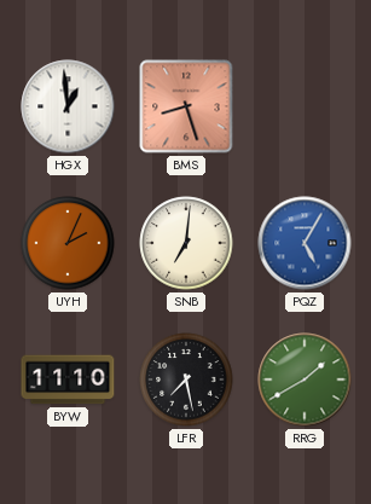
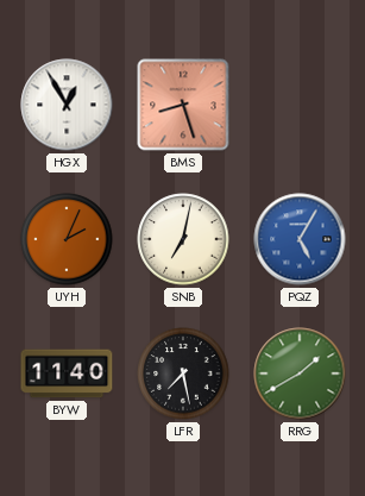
HGX: 12:59 -> 12:55 (67, 105)
SNB: 7:01 -> 7:02 (183, 239)
BYW: 11:10 -> 11:40 (67, 373)
